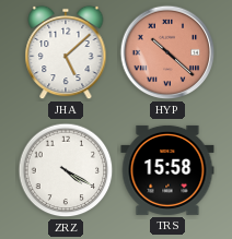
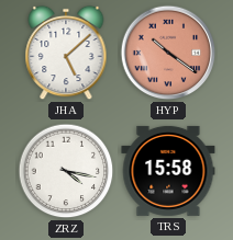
HYP: 10:22 -> 10:21 (168, 53)
ZRZ: 4:20 -> 4:17 (66, 171)
